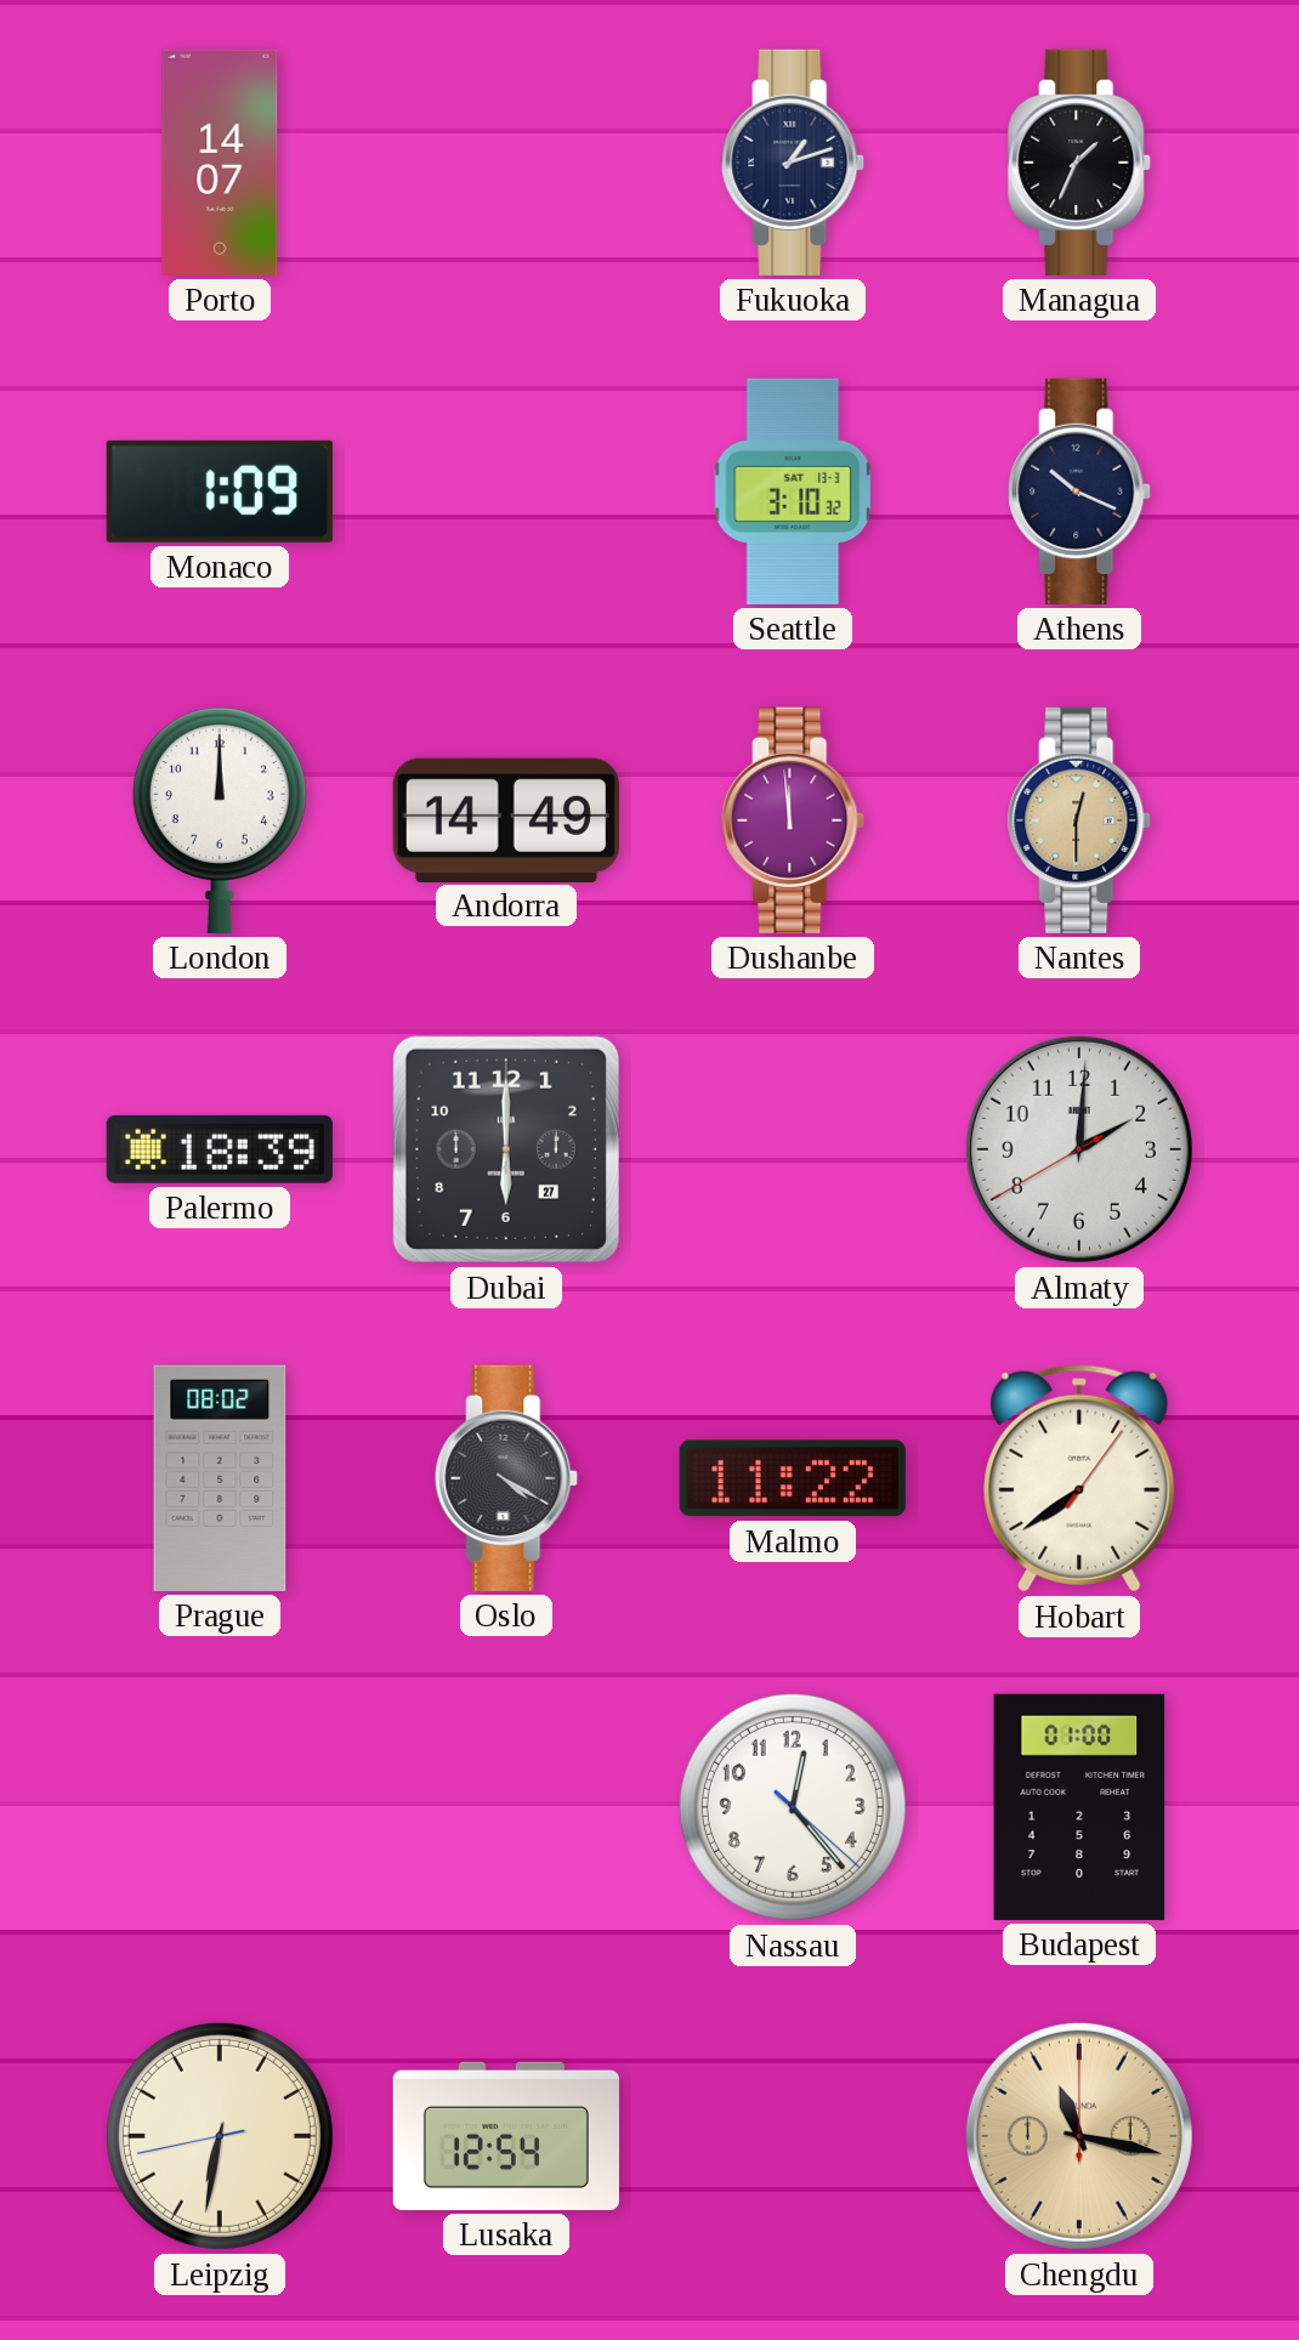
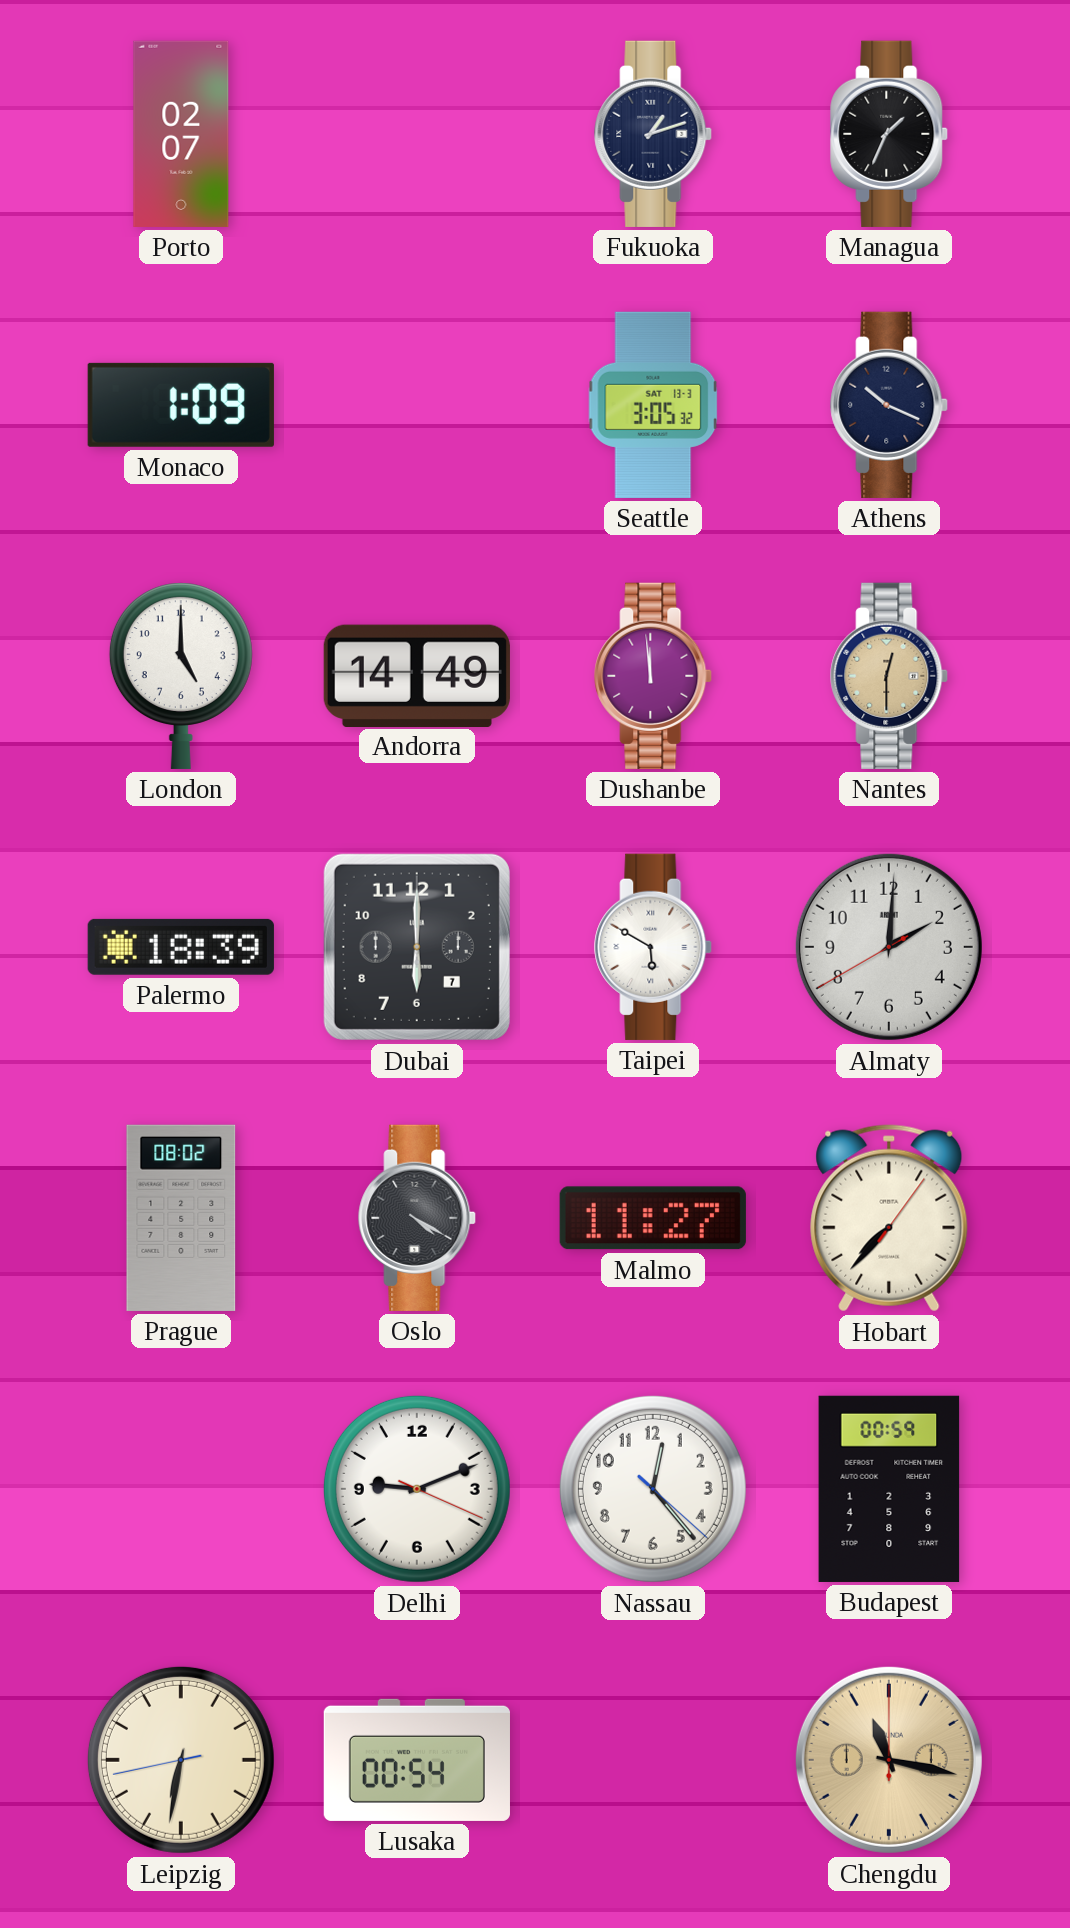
Porto: 14:07 -> 02:07 (181, 134)
Seattle: 3:10 -> 3:05 (653, 405)
London: 12:00 -> 5:00 (181, 676)
Dubai date: 27 -> 7 (417, 947)
Taipei: none -> 5:50 (654, 947)
Malmo: 11:22 -> 11:27 (653, 1218)
Hobart: 7:39 -> 7:37 (889, 1218)
Delhi: none -> 9:11 (417, 1489)
Budapest: 01:00 -> 00:59 (889, 1489)
Lusaka: 12:54 -> 00:54 (417, 1760)
